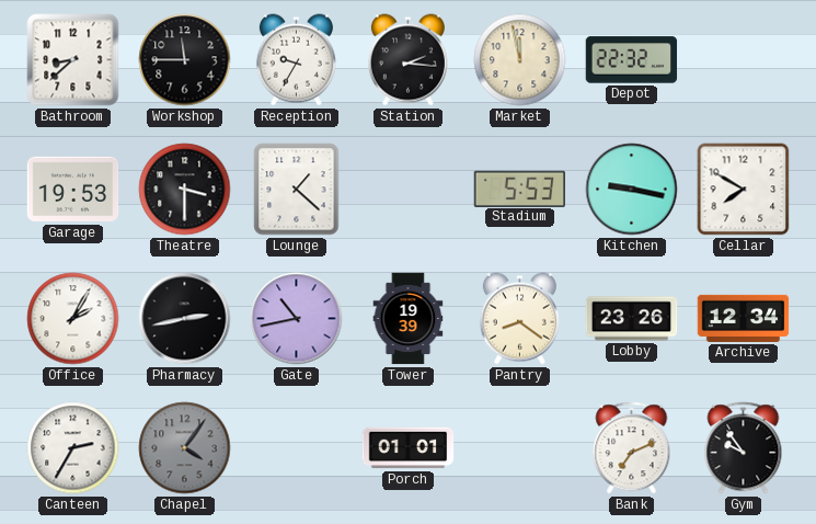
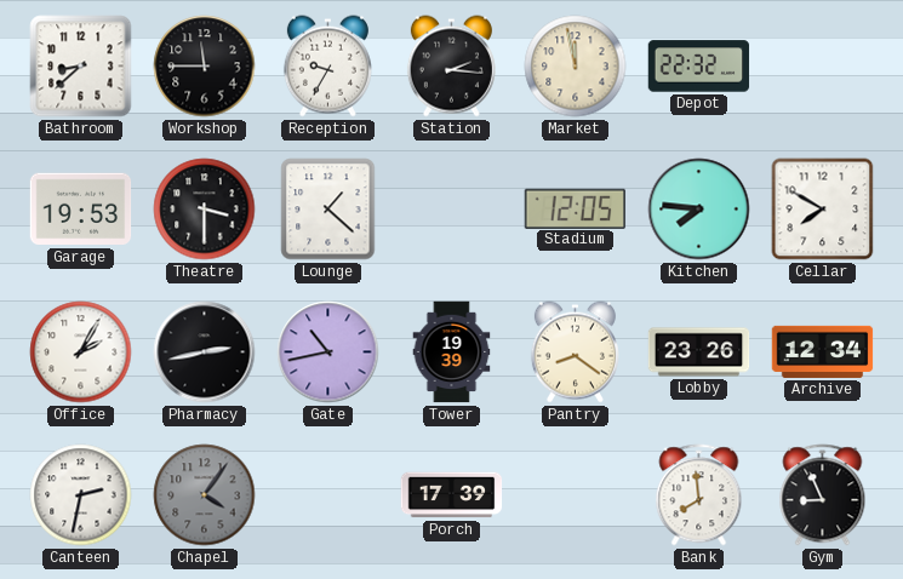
Stadium: 5:53 -> 12:05 (575, 208)
Kitchen: 9:17 -> 7:46 (699, 210)
Canteen: 2:35 -> 2:32 (81, 495)
Porch: 01:01 -> 17:39 (452, 495)
Bank: 7:11 -> 7:59 (699, 495)
Gym: 9:54 -> 8:56 (823, 495)
